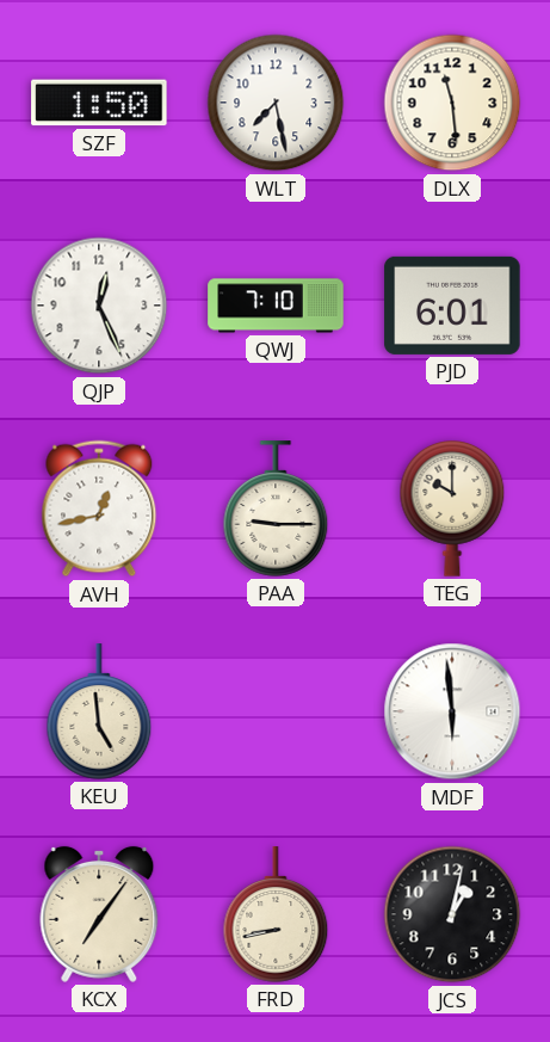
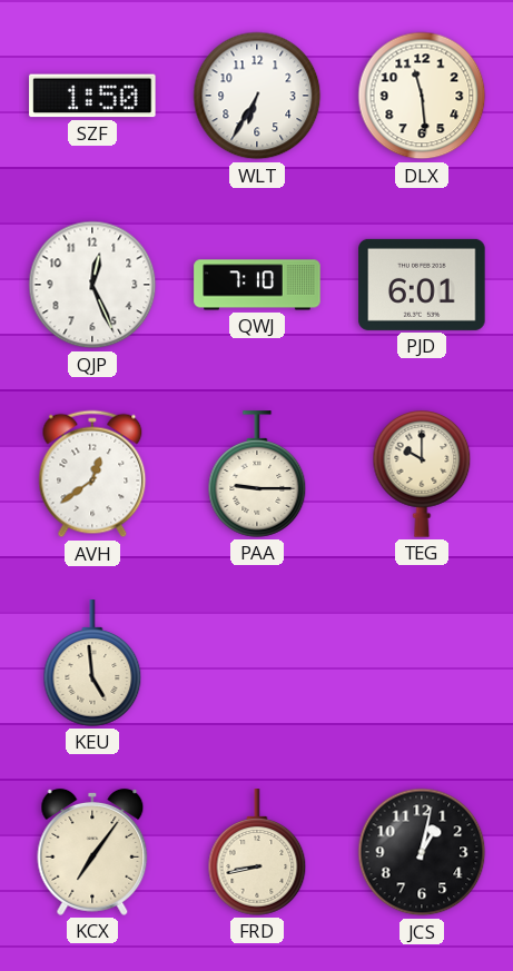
WLT: 7:28 -> 6:35 (257, 96)
AVH: 12:43 -> 12:39 (92, 474)
MDF: 5:59 -> none (452, 711)
